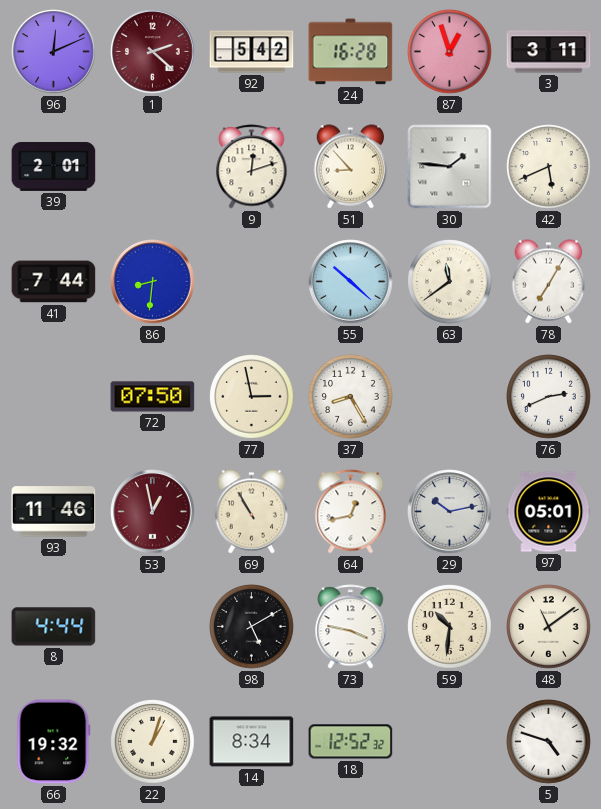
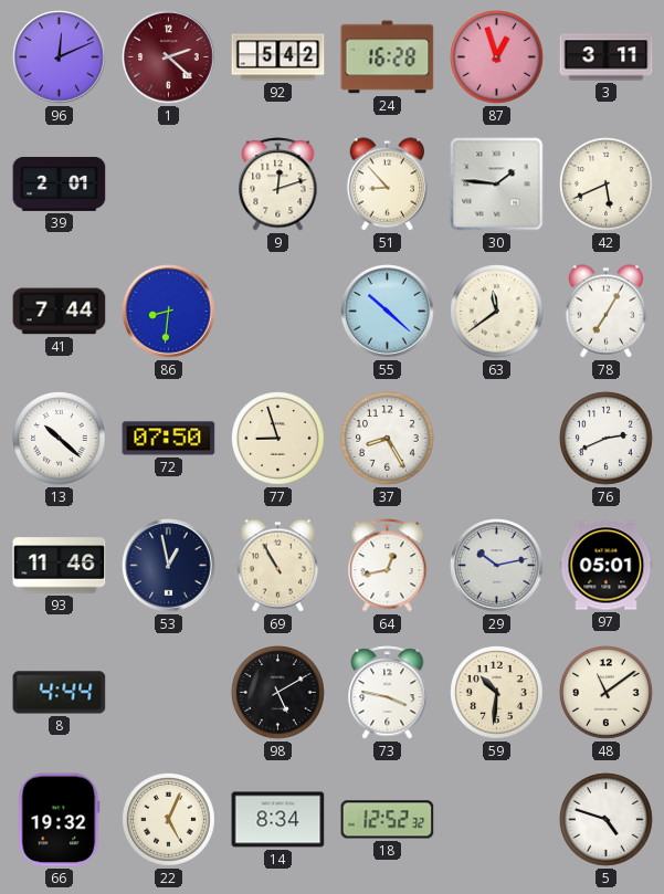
13: none -> 10:22 (60, 439)
77: 2:58 -> 8:57 (278, 439)
53 dial: burgundy -> navy (169, 566)
22: 1:03 -> 5:04 (169, 820)
